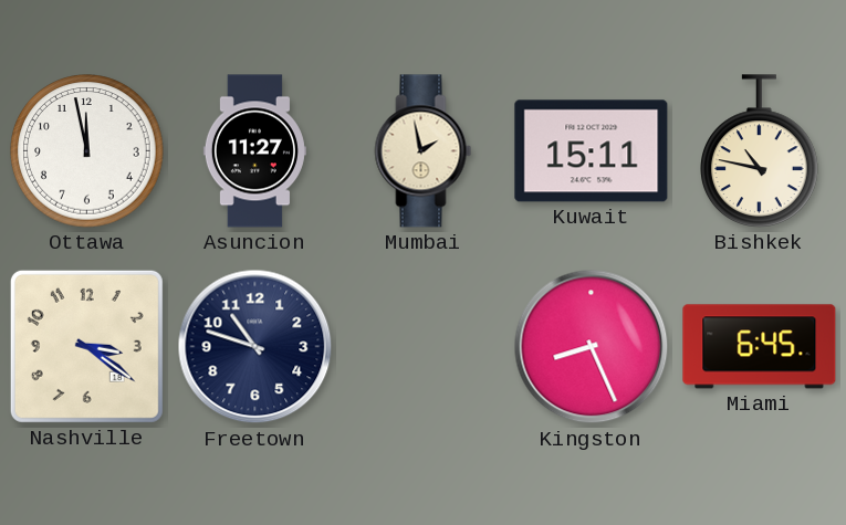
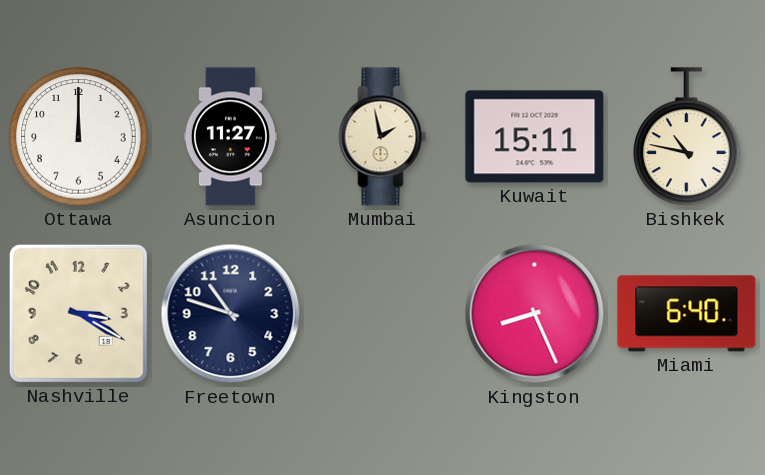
Ottawa: 11:58 -> 12:00 (79, 137)
Nashville: 3:21 -> 3:20 (78, 313)
Miami: 6:45 -> 6:40 (687, 314)
